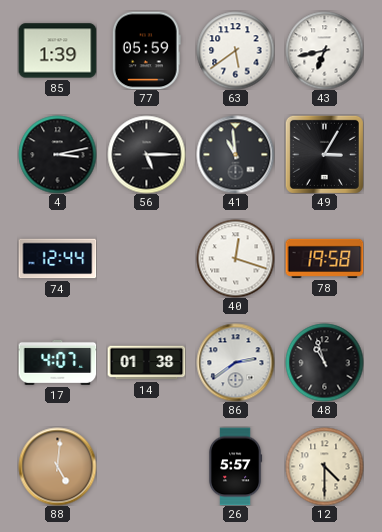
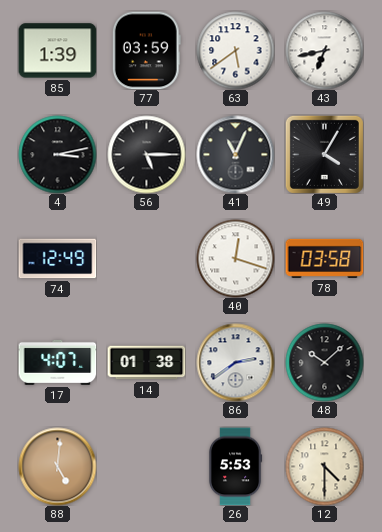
77: 05:59 -> 03:59 (146, 50)
41: 10:59 -> 11:04 (235, 154)
49: 3:05 -> 4:05 (324, 154)
74: 12:44 -> 12:49 (57, 259)
78: 19:58 -> 03:58 (324, 258)
48: 10:57 -> 10:08 (324, 362)
26: 5:57 -> 5:53 (235, 466)
